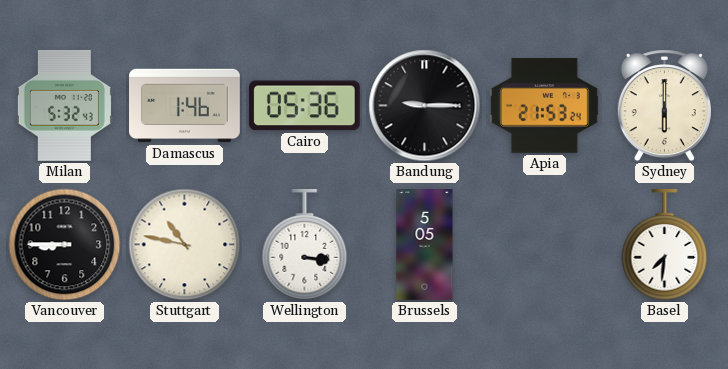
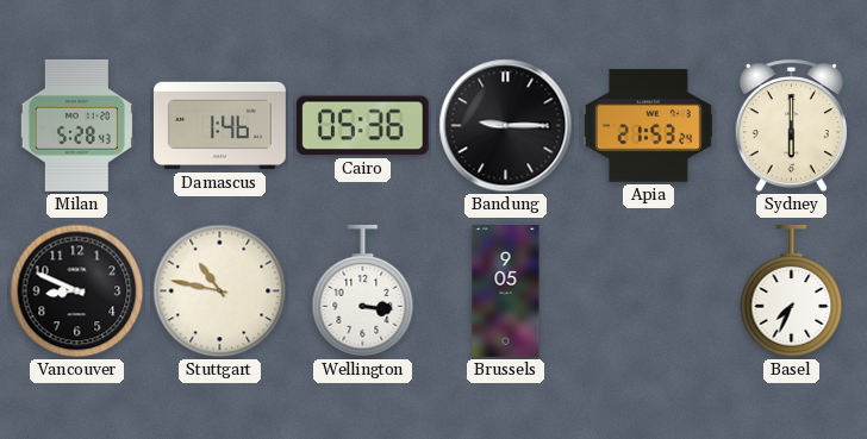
Milan: 5:32 -> 5:28 (76, 125)
Vancouver: 8:45 -> 8:49 (77, 291)
Brussels: 5:05 -> 9:05 (506, 291)
Basel: 7:31 -> 7:34 (792, 293)
